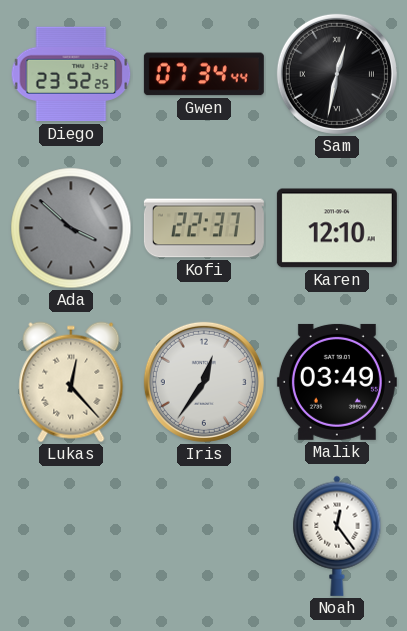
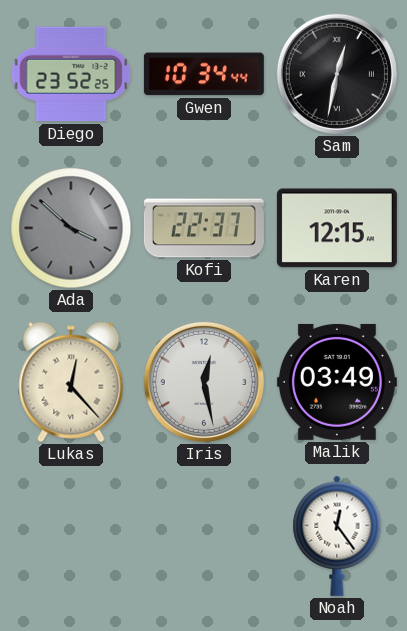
Gwen: 07:34 -> 10:34 (204, 74)
Karen: 12:10 -> 12:15 (337, 228)
Iris: 12:36 -> 12:28 (204, 382)
